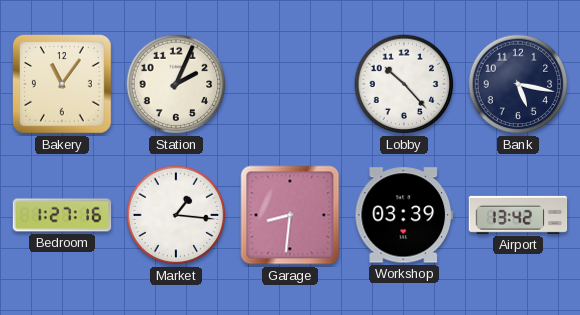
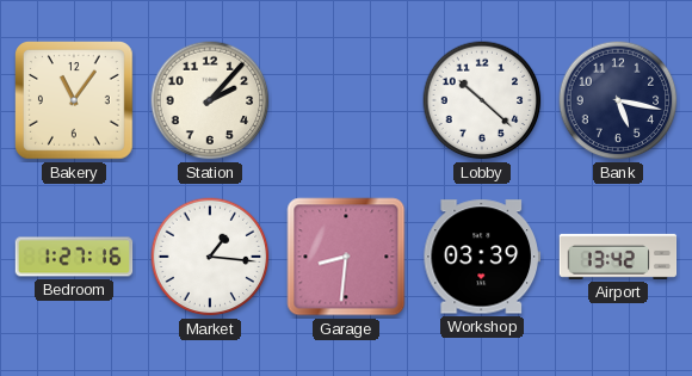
Station: 2:04 -> 2:07 (210, 100)
Lobby: 10:23 -> 10:22 (482, 100)
